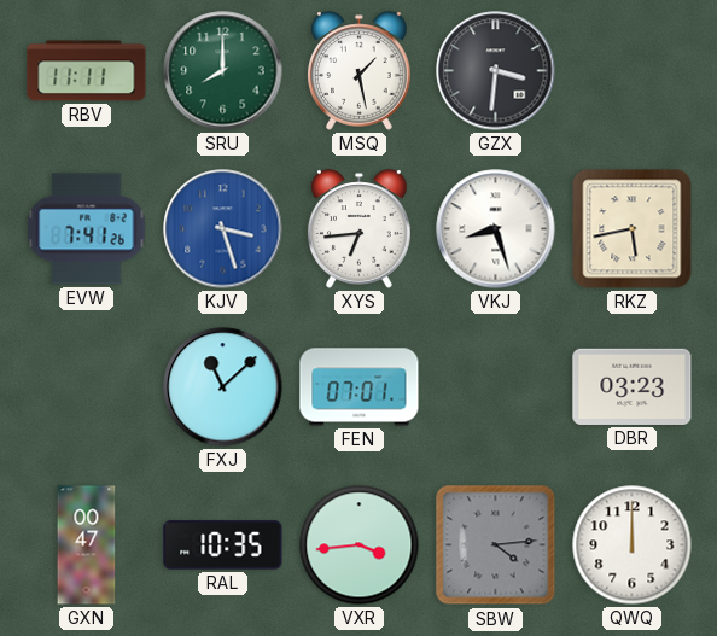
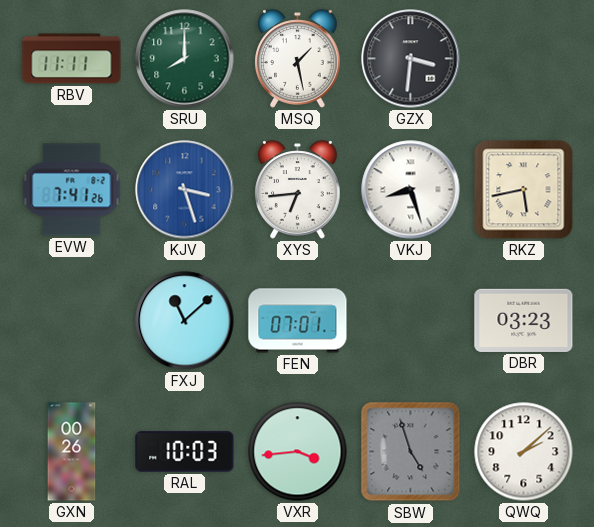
GXN: 00:47 -> 00:26 (72, 452)
RAL: 10:35 -> 10:03 (185, 452)
SBW: 4:14 -> 4:57 (411, 452)
QWQ: 12:00 -> 2:08 (524, 452)
